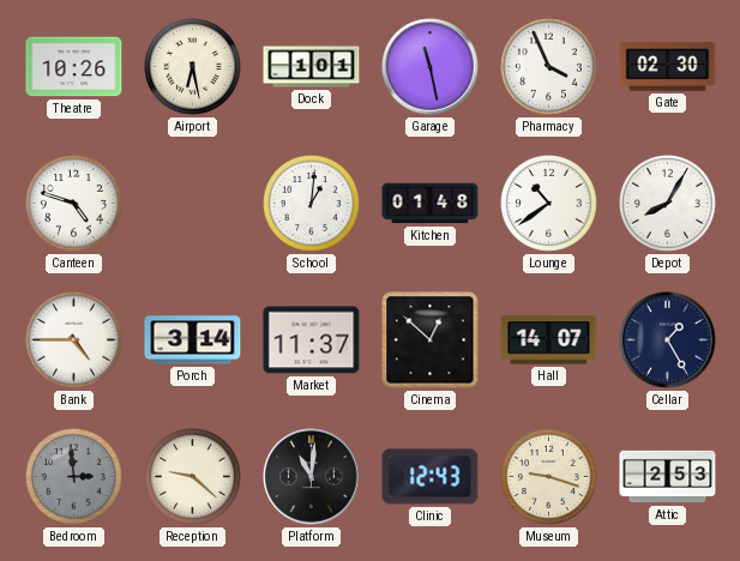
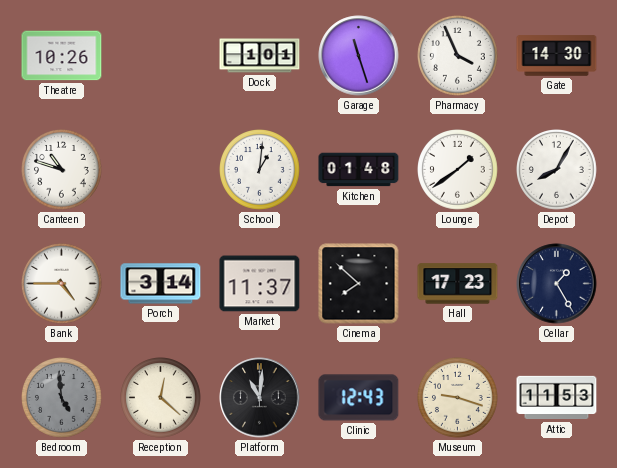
Airport: 6:28 -> none (193, 67)
Garage: 11:28 -> 11:27 (359, 56)
Gate: 02:30 -> 14:30 (557, 56)
Canteen: 4:48 -> 10:48 (62, 170)
Lounge: 10:39 -> 1:39 (458, 170)
Cinema: 12:52 -> 7:52 (359, 284)
Hall: 14:07 -> 17:23 (458, 284)
Bedroom: 2:59 -> 4:59 (62, 398)
Reception: 9:22 -> 12:22 (161, 398)
Attic: 2:53 -> 11:53 (557, 398)
